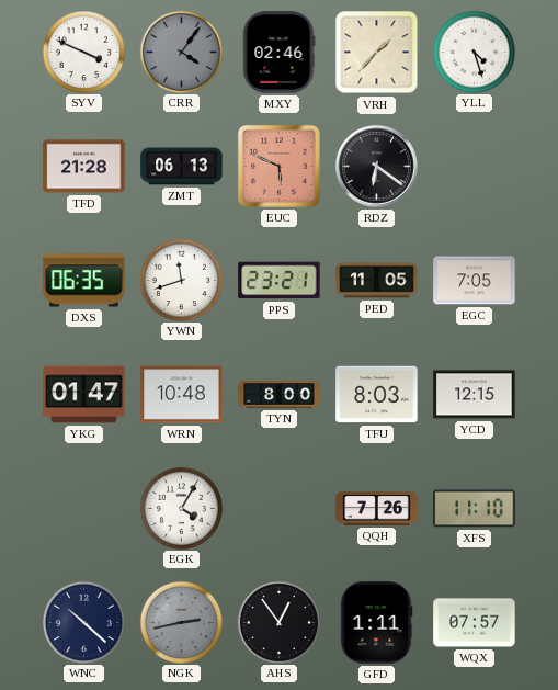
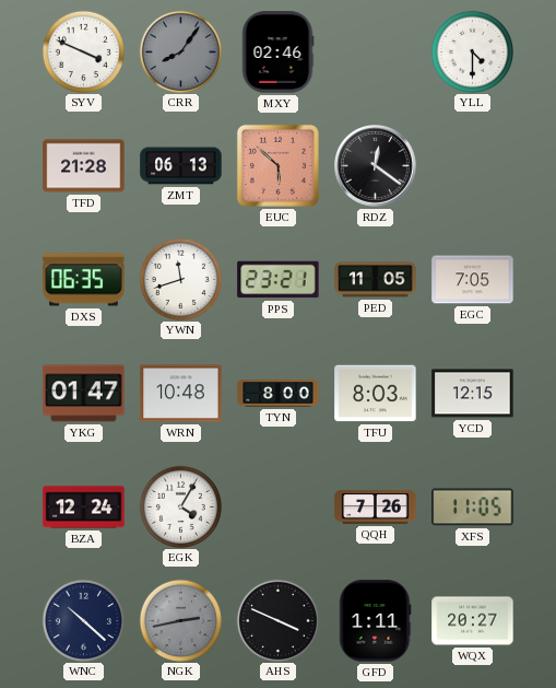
CRR: 4:06 -> 8:06 (180, 51)
VRH: 1:37 -> none (377, 53)
YLL: 4:27 -> 4:30 (472, 51)
EUC: 5:49 -> 5:52 (277, 165)
RDZ: 6:21 -> 12:21 (376, 166)
BZA: none -> 12:24 (84, 508)
XFS: 11:10 -> 11:05 (473, 508)
AHS: 12:54 -> 3:49 (277, 620)
WQX: 07:57 -> 20:27 (473, 621)
